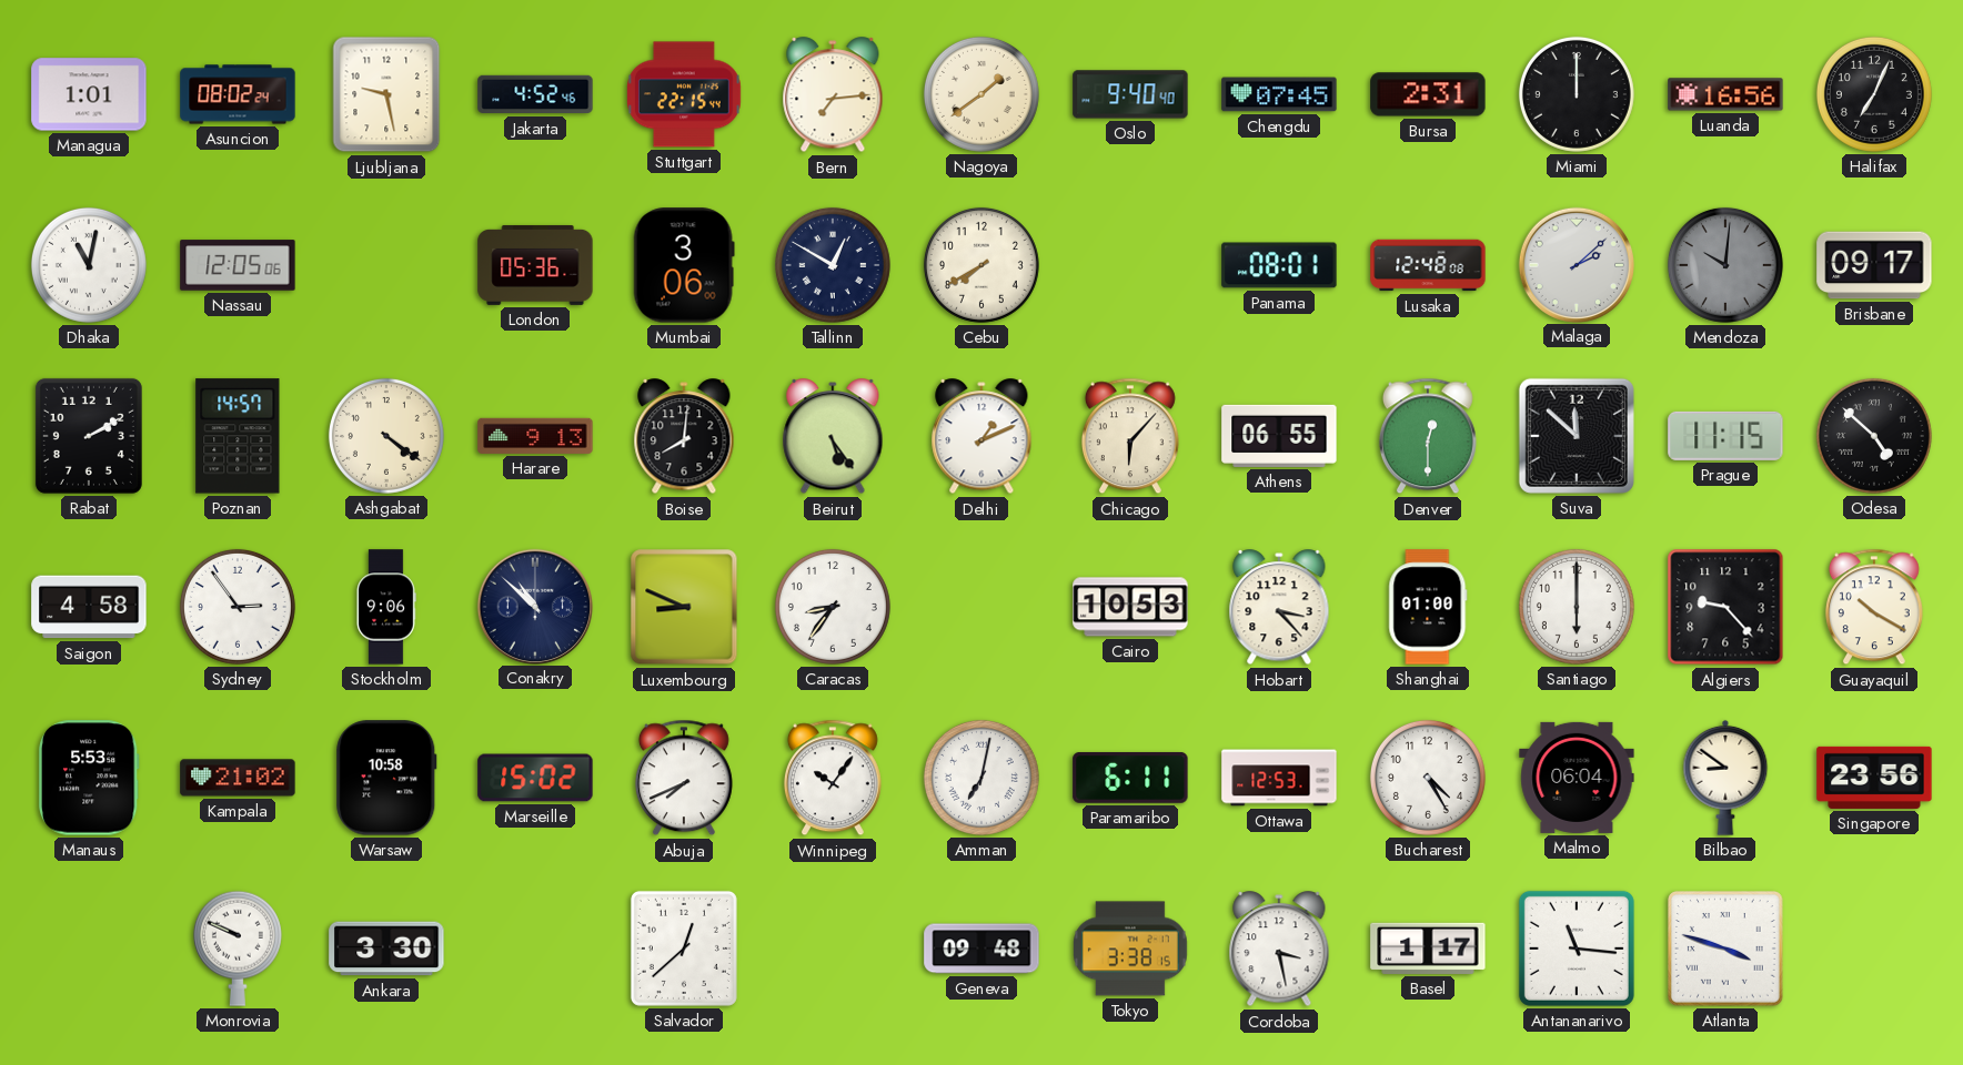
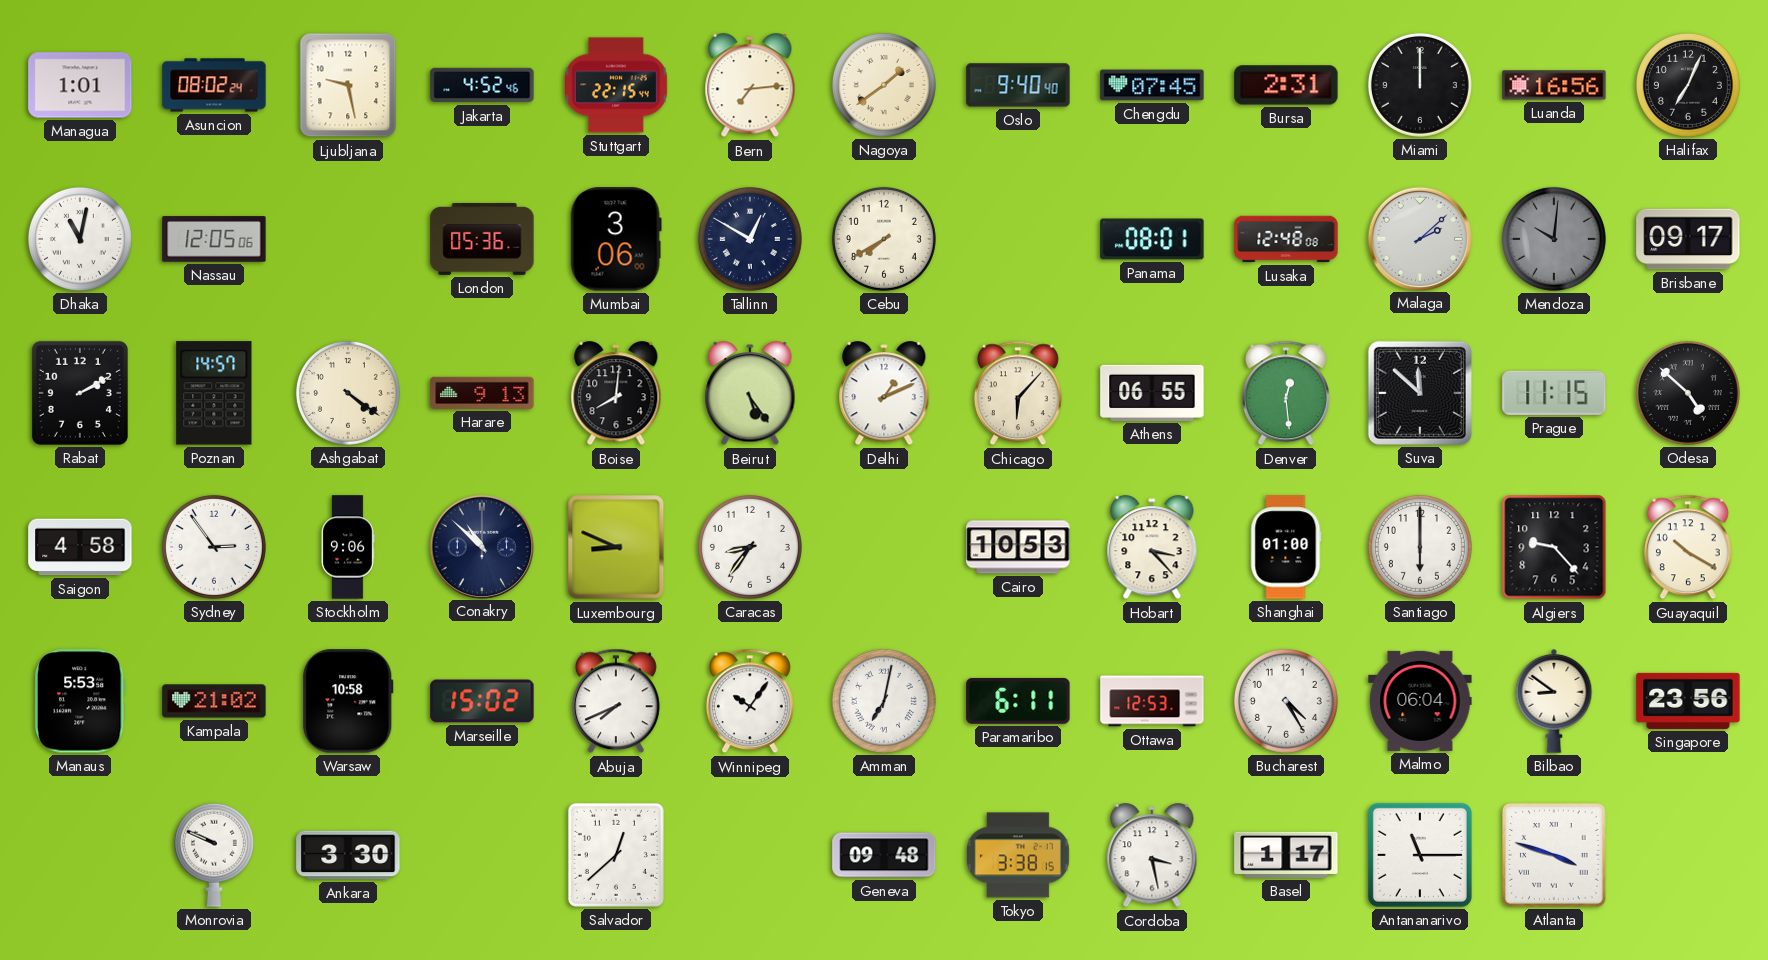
Denver: 12:30 -> 12:29 (1286, 393)
Antananarivo: 11:16 -> 11:15 (1420, 855)
